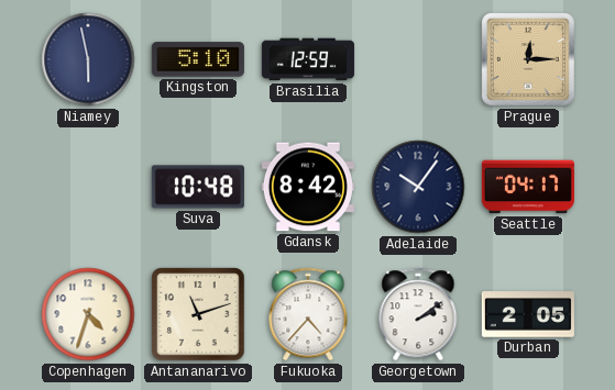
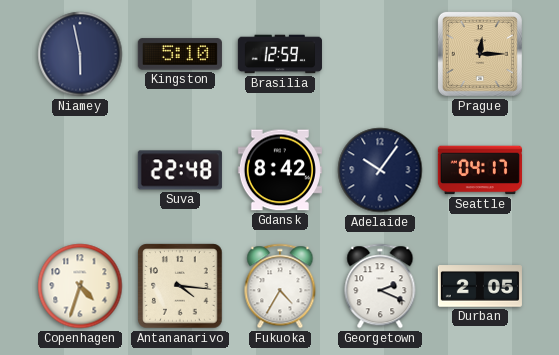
Suva: 10:48 -> 22:48 (180, 170)
Antananarivo: 11:12 -> 4:16 (180, 286)
Fukuoka: 4:37 -> 4:35 (280, 286)
Georgetown: 2:09 -> 2:19 (380, 286)
